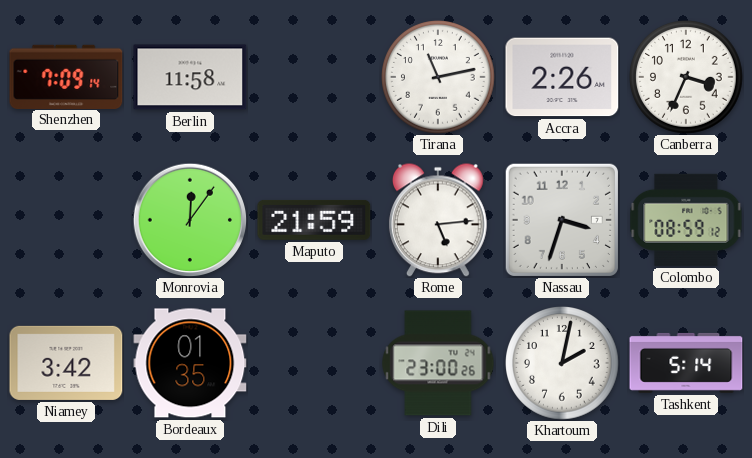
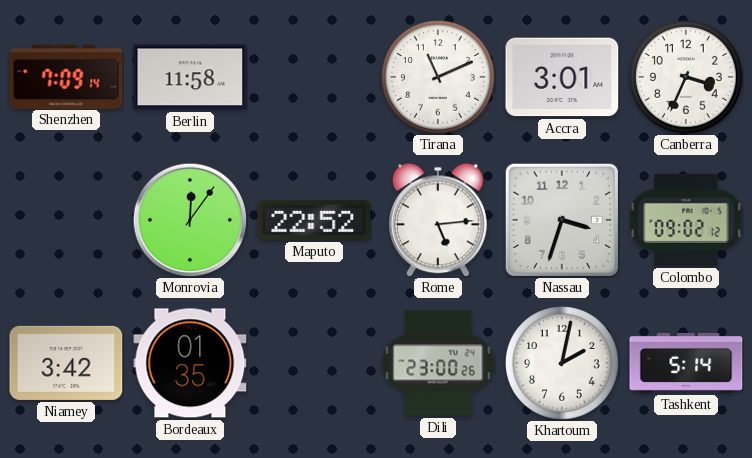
Tirana: 11:13 -> 11:11 (439, 78)
Accra: 2:26 -> 3:01 (562, 77)
Maputo: 21:59 -> 22:52 (314, 220)
Colombo: 08:59 -> 09:02 (686, 220)
